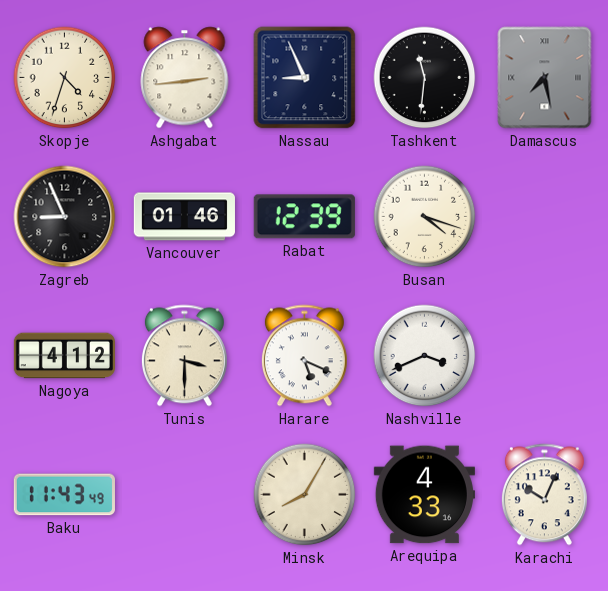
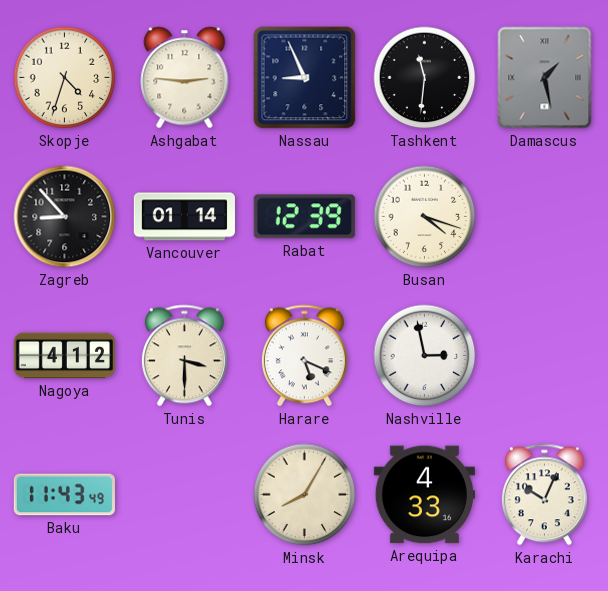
Ashgabat: 2:44 -> 2:46 (185, 78)
Damascus: 7:28 -> 1:28 (545, 78)
Zagreb: 8:56 -> 8:53 (65, 217)
Vancouver: 01:46 -> 01:14 (184, 217)
Nashville: 3:41 -> 2:58 (425, 356)
